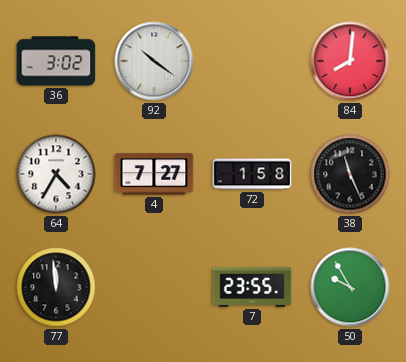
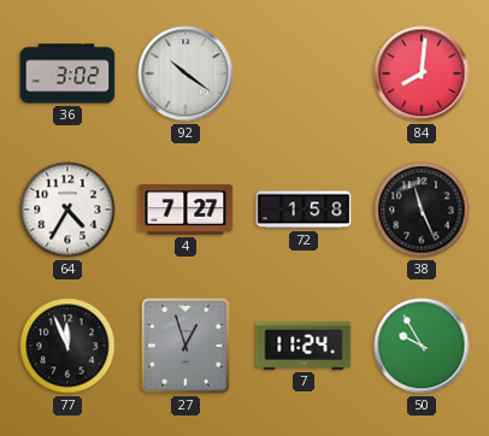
77: 11:59 -> 11:56 (67, 346)
27: none -> 12:57 (185, 346)
7: 23:55 -> 11:24 (304, 346)
